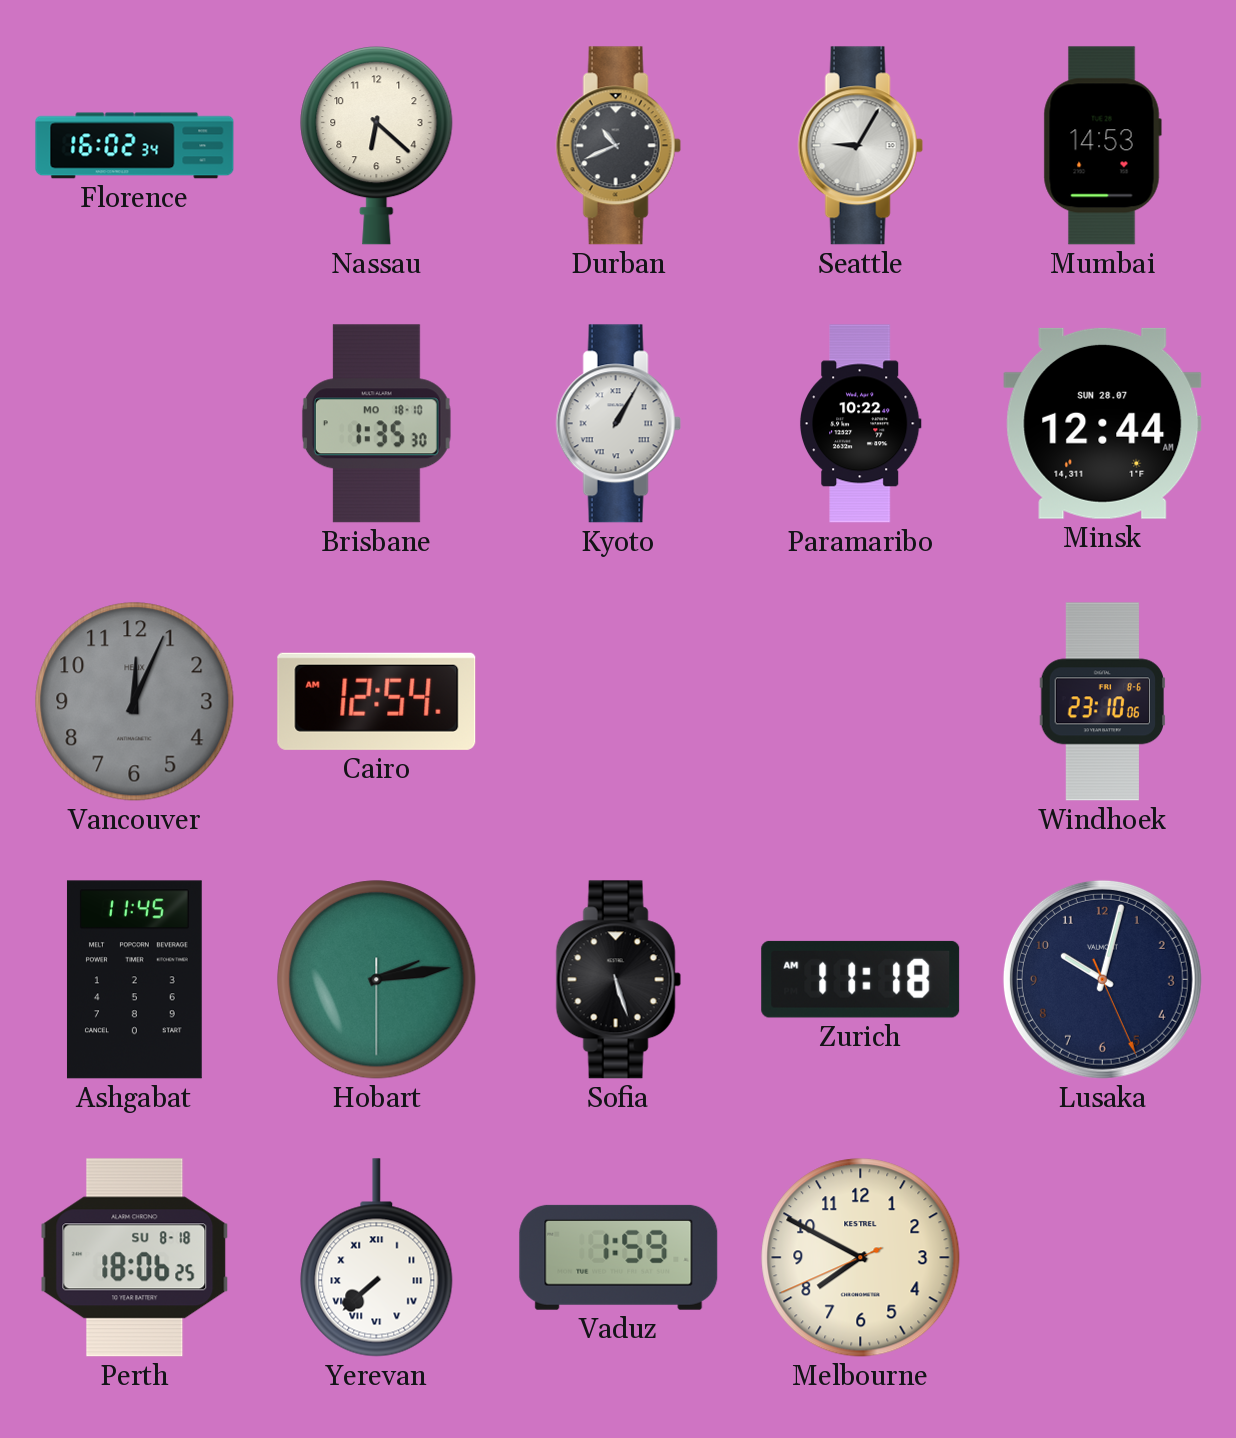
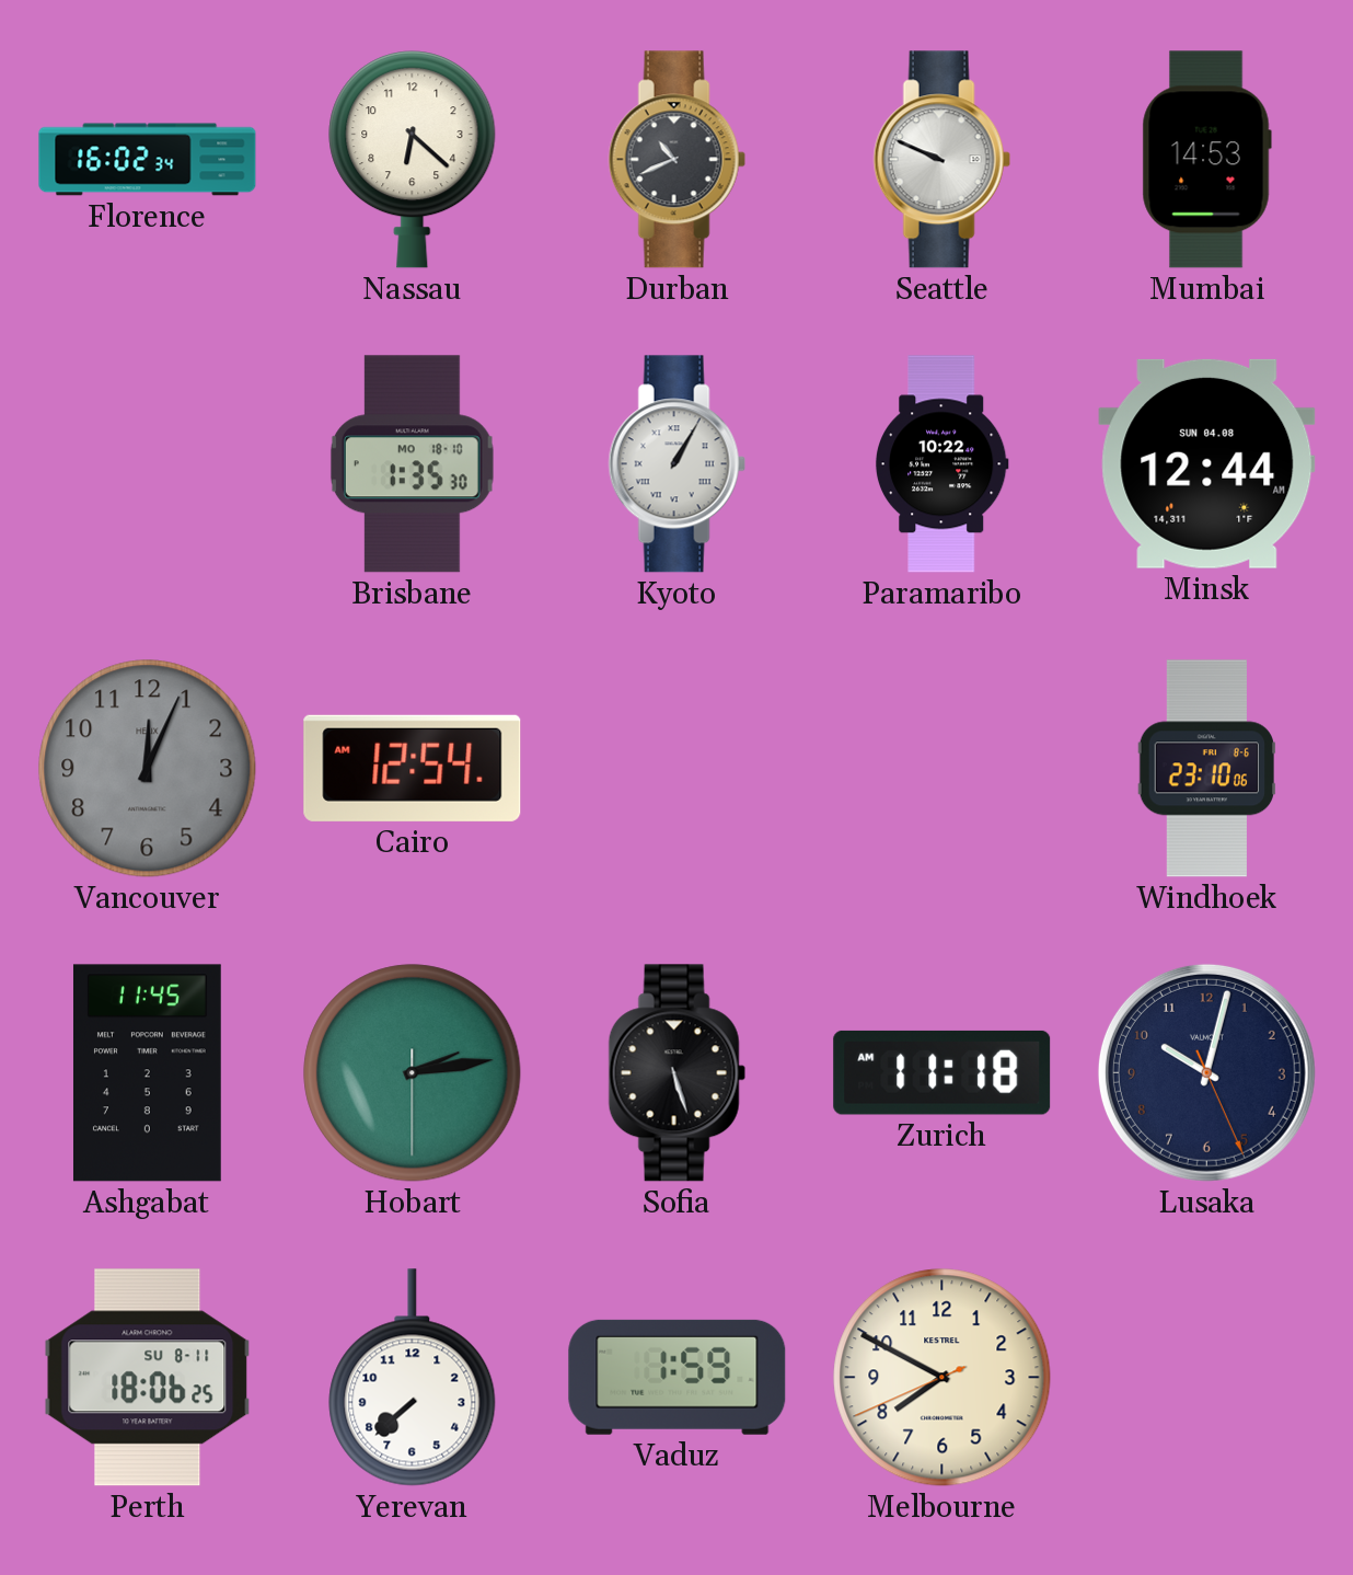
Seattle: 9:05 -> 9:49 (941, 160)
Minsk date: SUN 28.07 -> SUN 04.08 (1207, 463)
Perth date: SU 8-18 -> SU 8-11 (148, 1378)
Yerevan numerals: Roman -> Arabic (413, 1378)
